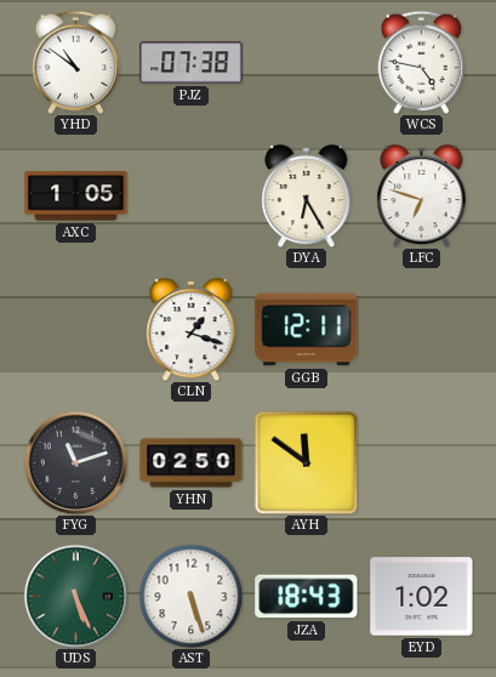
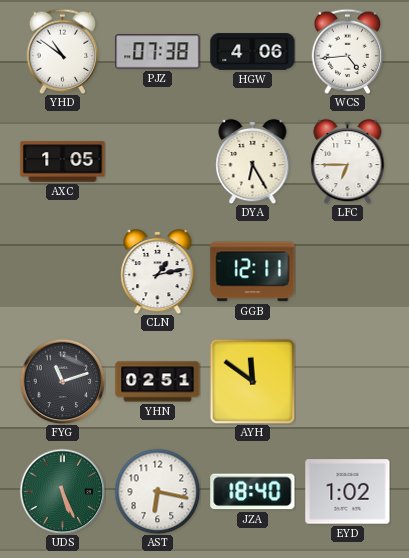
HGW: none -> 4:06 (253, 52)
WCS: 4:47 -> 4:44 (348, 51)
LFC: 6:48 -> 6:45 (348, 161)
CLN: 1:18 -> 1:13 (158, 271)
YHN: 02:50 -> 02:51 (158, 382)
AST: 5:27 -> 6:17 (157, 491)
JZA: 18:43 -> 18:40 (253, 492)
